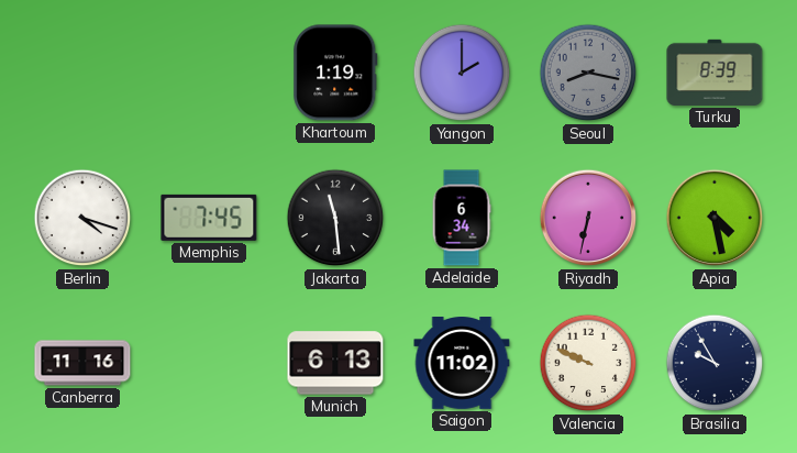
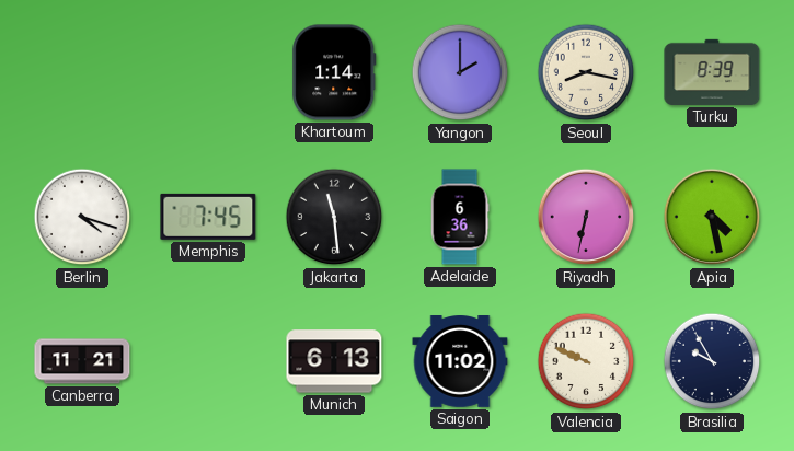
Khartoum: 1:19 -> 1:14 (334, 72)
Seoul dial: grey -> cream (586, 72)
Adelaide: 6:34 -> 6:36 (460, 217)
Canberra: 11:16 -> 11:21 (82, 361)
